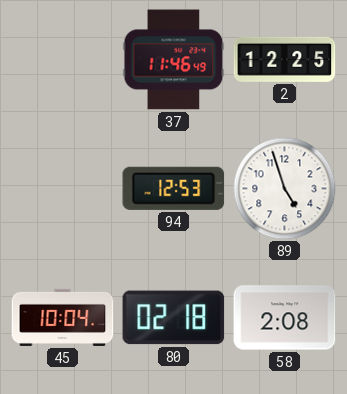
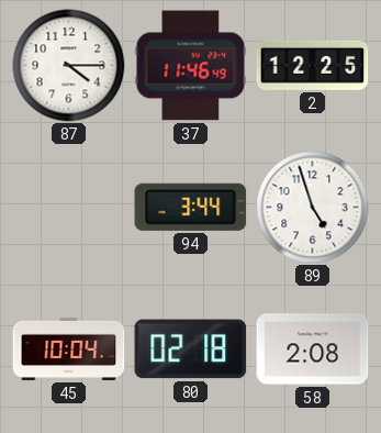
87: none -> 4:15 (69, 66)
94: 12:53 -> 3:44 (191, 207)
